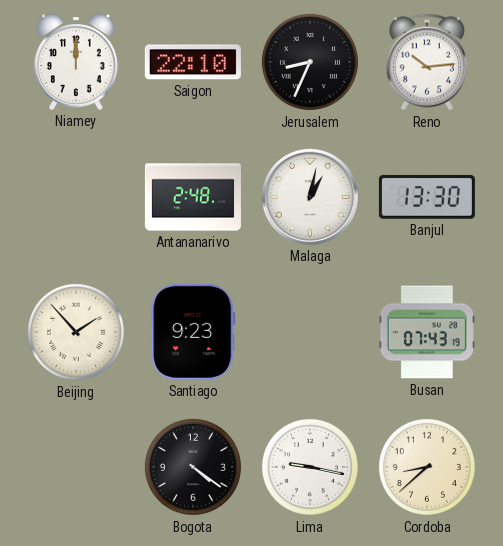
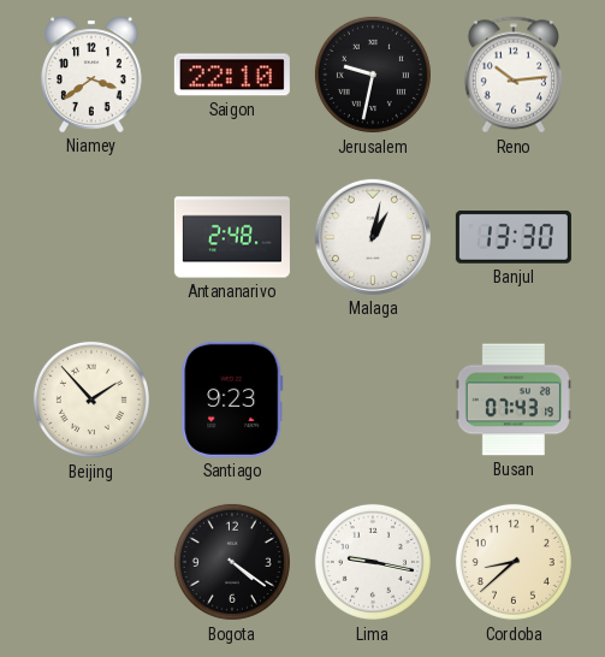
Niamey: 12:00 -> 3:39 (91, 75)
Jerusalem: 8:34 -> 9:32 (373, 75)
